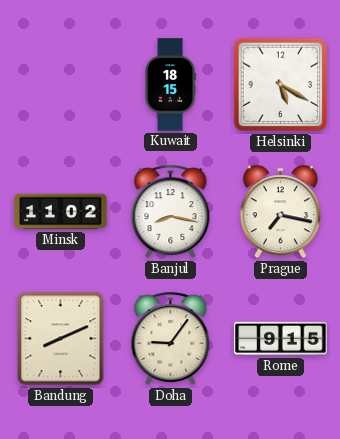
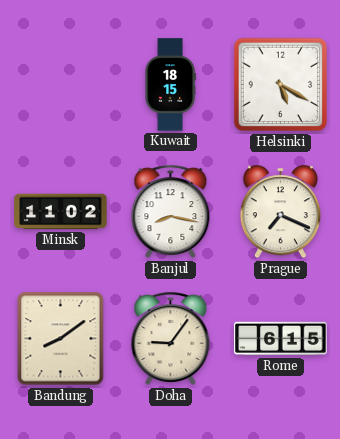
Prague: 7:17 -> 7:19 (280, 212)
Bandung: 8:11 -> 8:09 (61, 339)
Rome: 9:15 -> 6:15 (281, 339)
